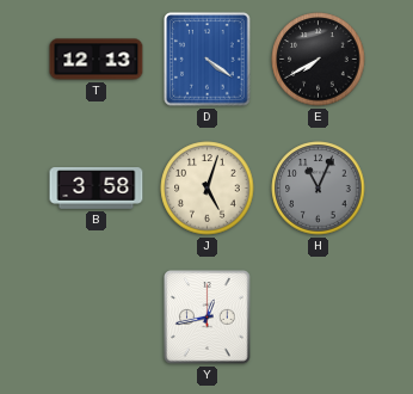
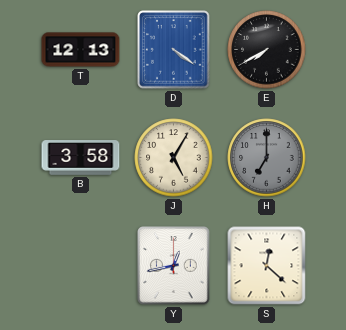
J: 5:03 -> 5:05 (174, 158)
H: 11:04 -> 7:00 (267, 158)
S: none -> 12:22 (267, 266)
